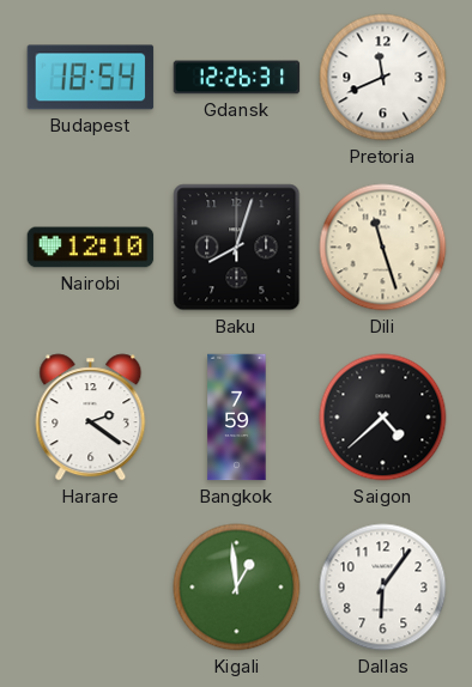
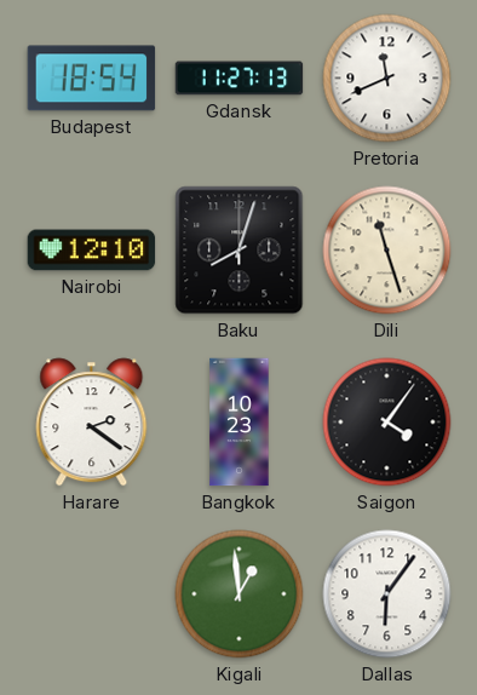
Gdansk: 12:26 -> 11:27 (240, 79)
Bangkok: 7:59 -> 10:23 (240, 423)
Saigon: 4:38 -> 4:06 (387, 423)
